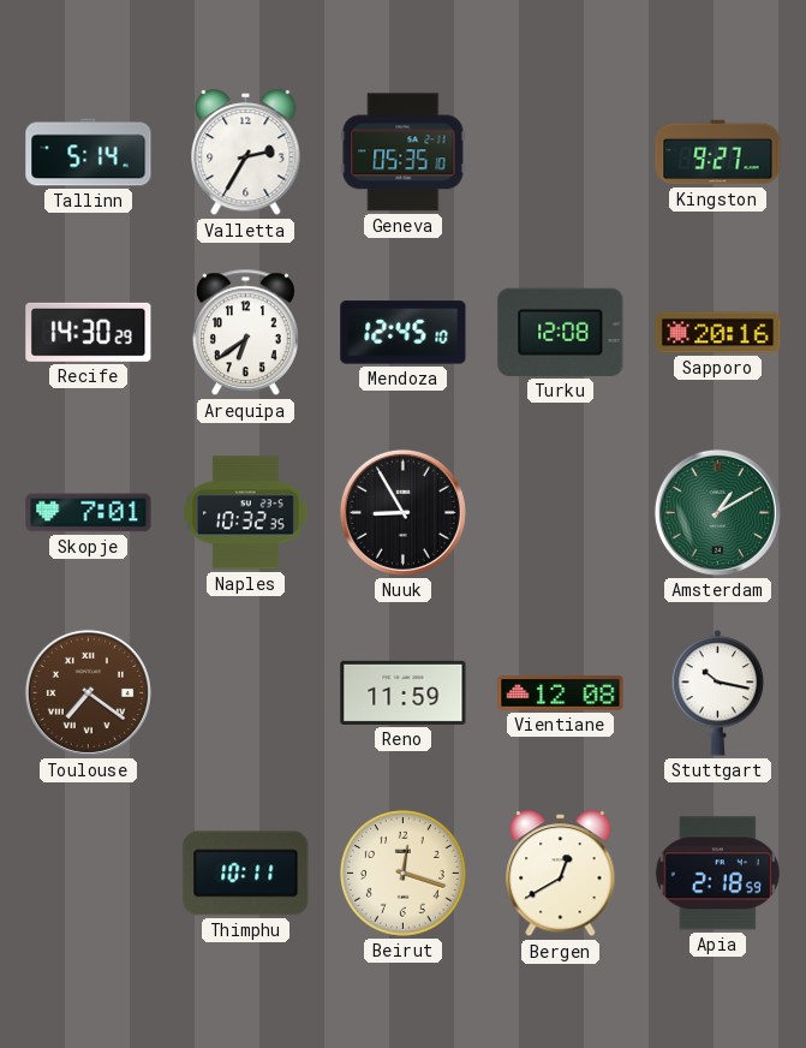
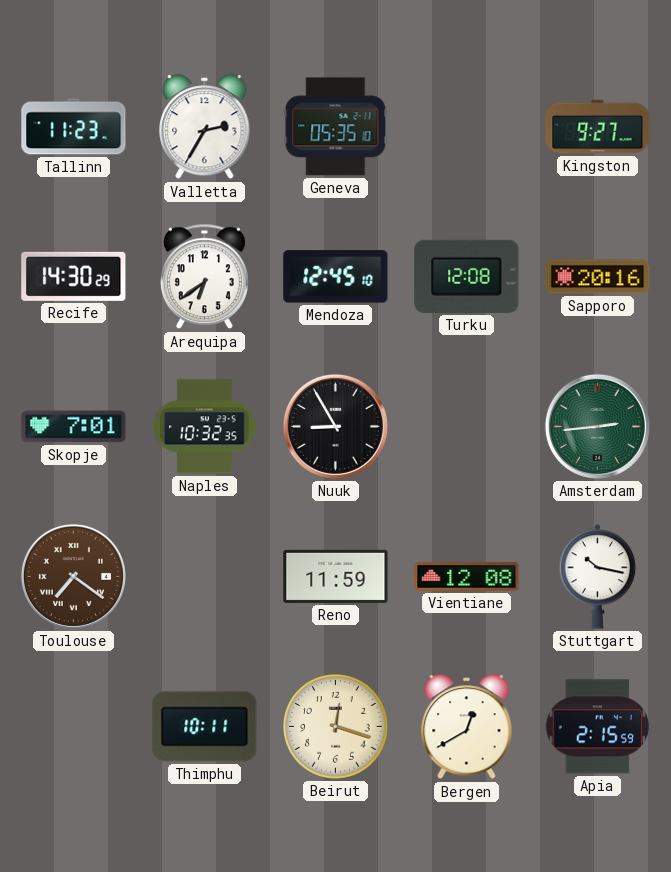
Tallinn: 5:14 -> 11:23 (74, 127)
Amsterdam: 1:10 -> 2:44 (597, 426)
Apia: 2:18 -> 2:15 (597, 727)
